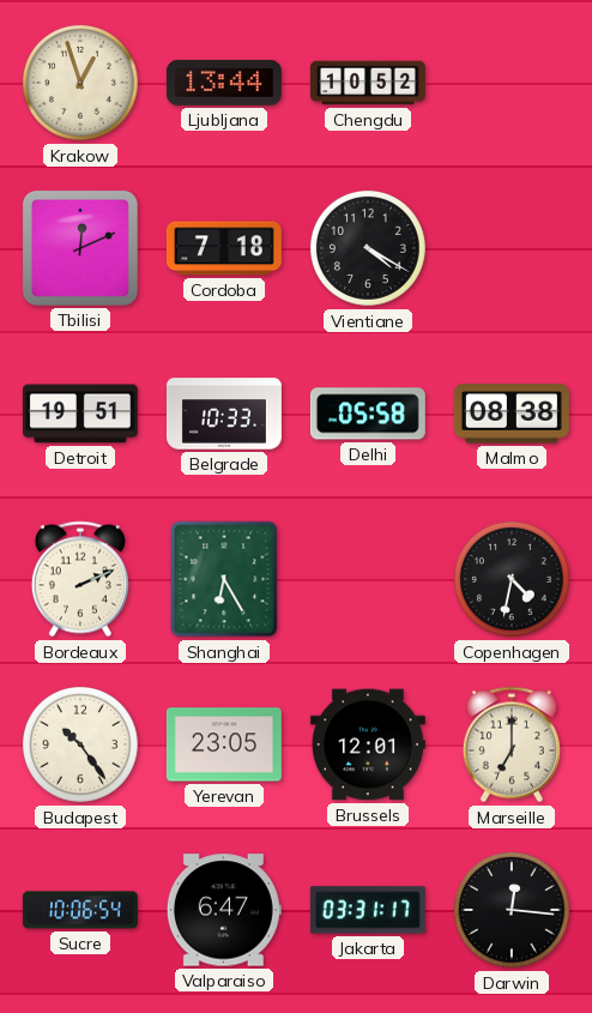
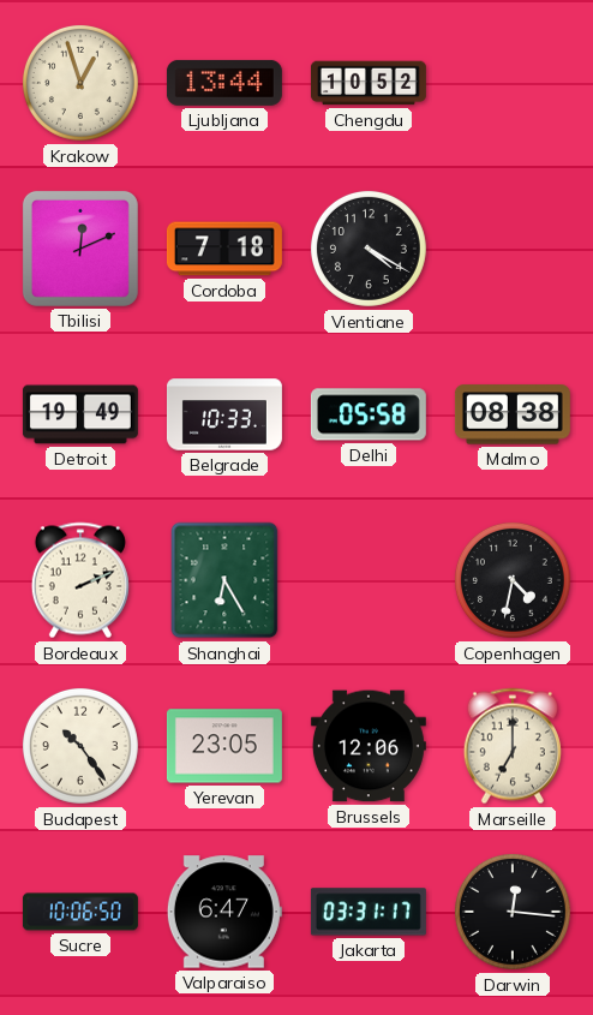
Detroit: 19:51 -> 19:49 (80, 414)
Brussels: 12:01 -> 12:06 (369, 746)
Sucre: 10:06:54 -> 10:06:50 (80, 912)
